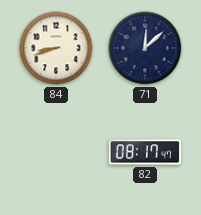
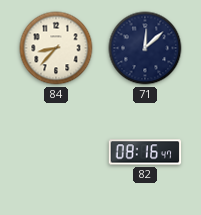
84: 8:42 -> 8:37 (56, 48)
82: 08:17 -> 08:16 (145, 152)
